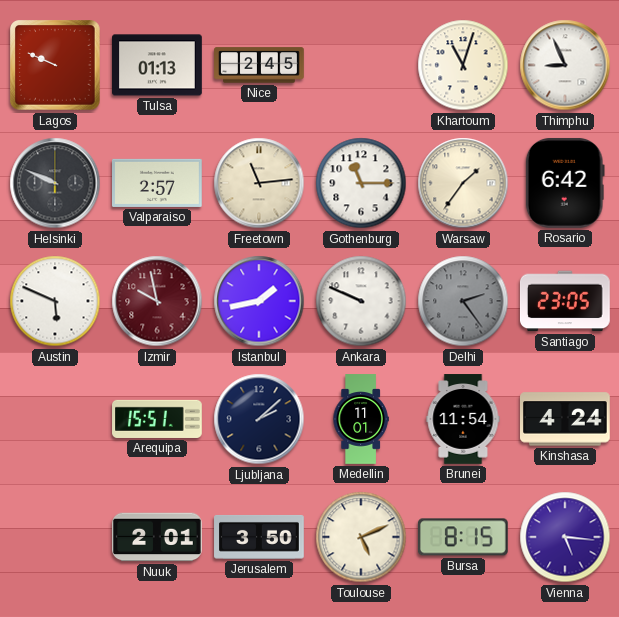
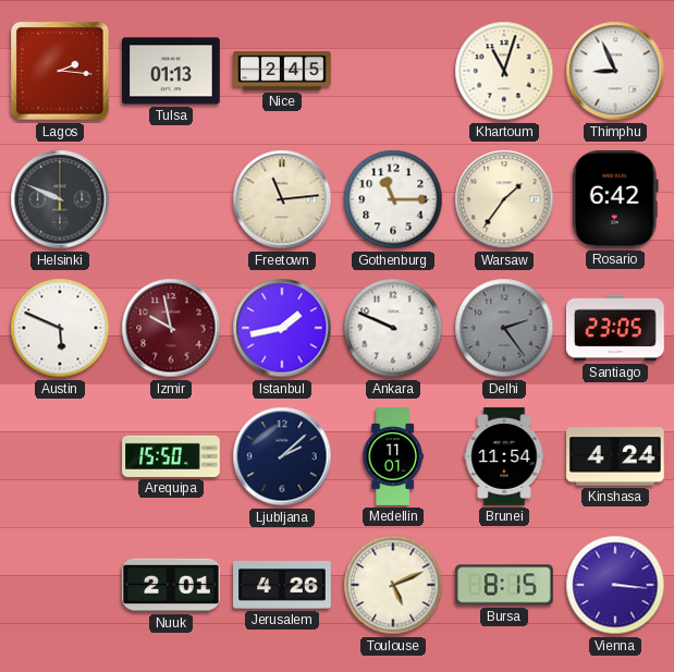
Lagos: 9:49 -> 2:16 (60, 71)
Valparaiso: 2:57 -> none (158, 183)
Arequipa: 15:51 -> 15:50 (171, 456)
Jerusalem: 3:50 -> 4:26 (282, 585)
Vienna: 5:16 -> 3:16 (615, 585)
